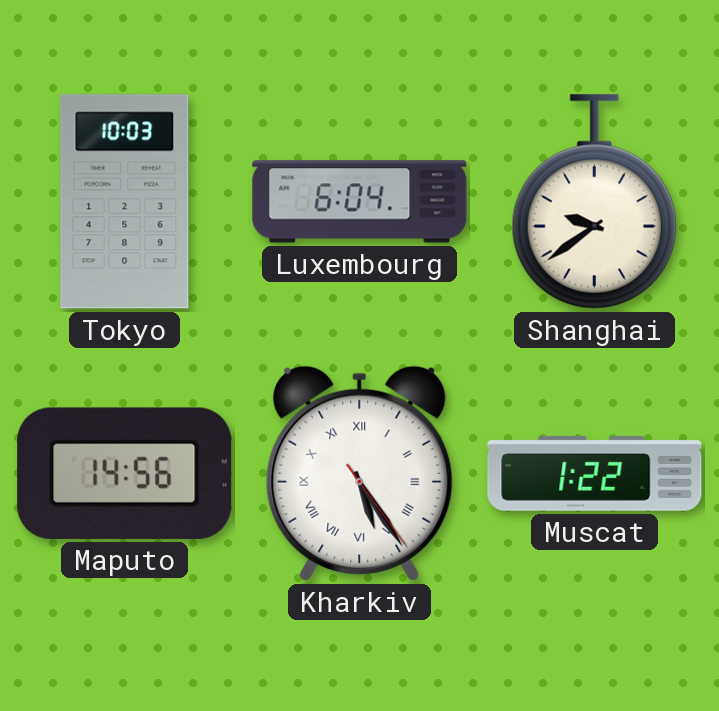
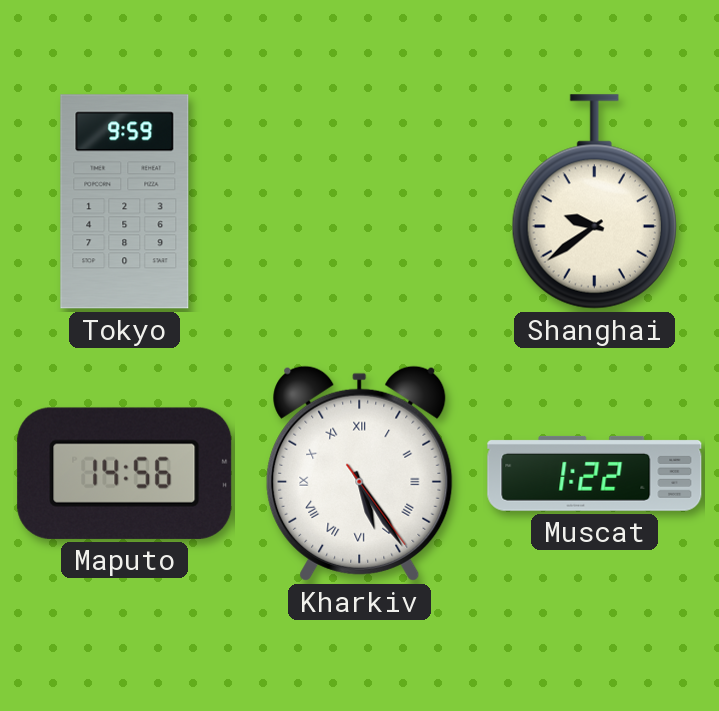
Tokyo: 10:03 -> 9:59 (125, 202)
Luxembourg: 6:04 -> none (360, 202)
